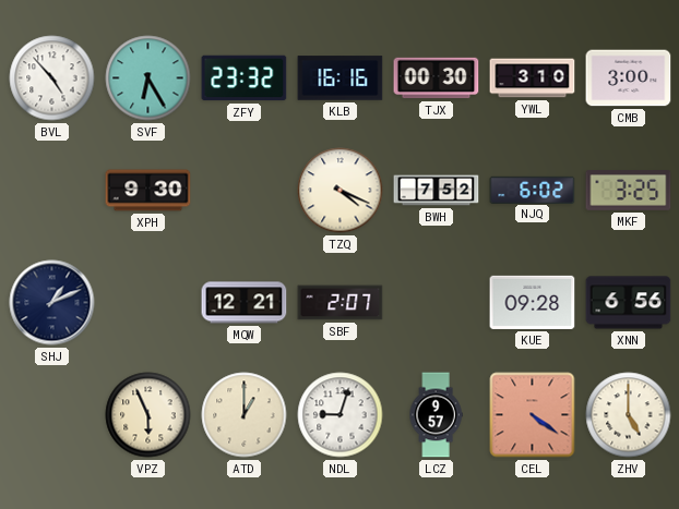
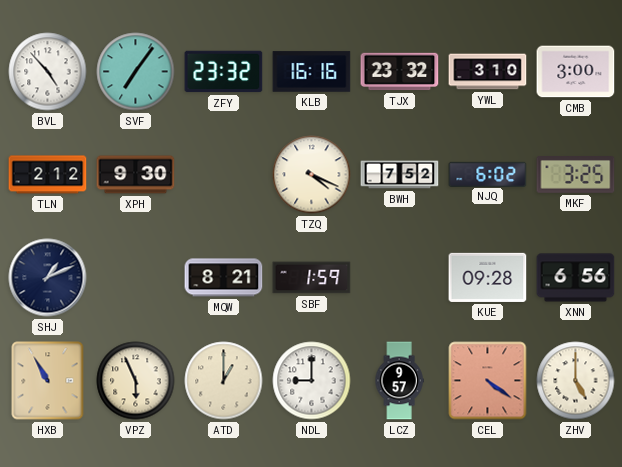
SVF: 6:25 -> 7:06 (136, 72)
TJX: 00:30 -> 23:32 (400, 72)
TLN: none -> 2:12 (48, 175)
MQW: 12:21 -> 8:21 (224, 278)
SBF: 2:07 -> 1:59 (312, 278)
HXB: none -> 10:55 (48, 381)
NDL: 9:03 -> 9:00 (312, 381)
